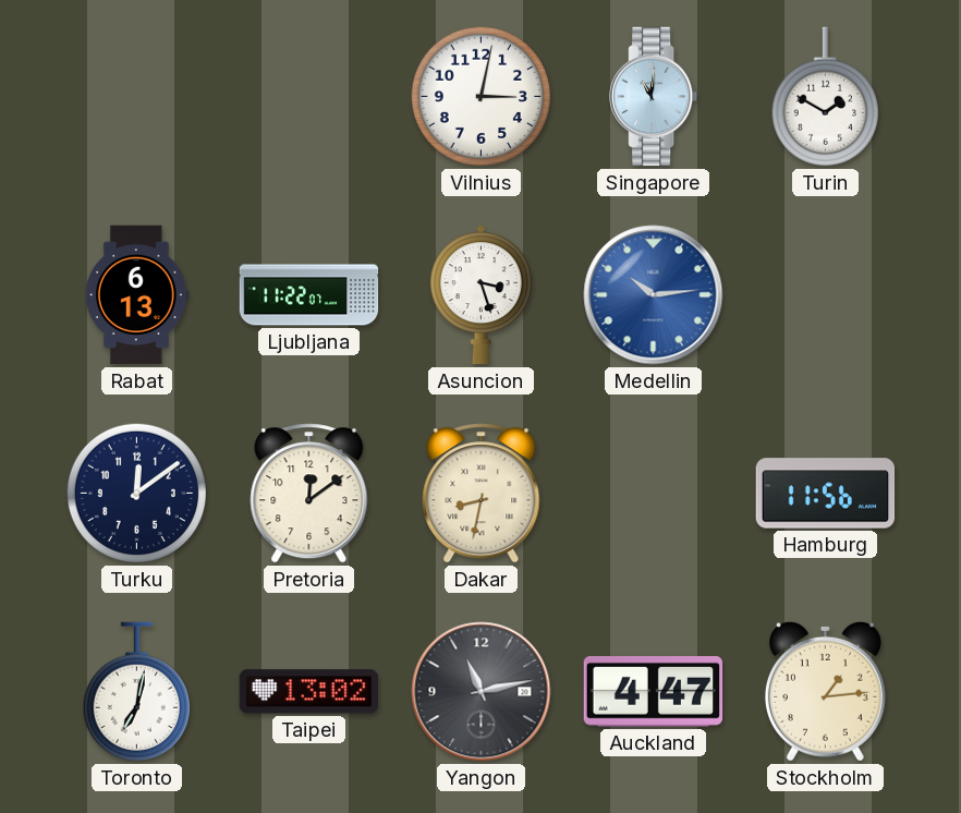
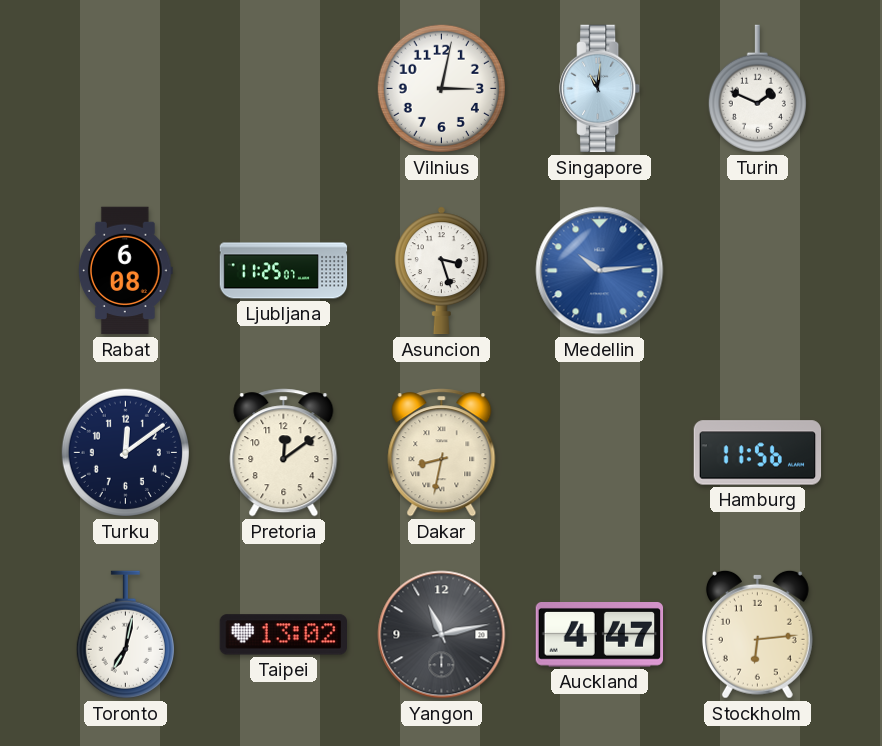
Turin: 1:50 -> 1:49 (757, 89)
Rabat: 6:13 -> 6:08 (125, 271)
Ljubljana: 11:22 -> 11:25 (284, 271)
Stockholm: 1:14 -> 6:14 (757, 634)
